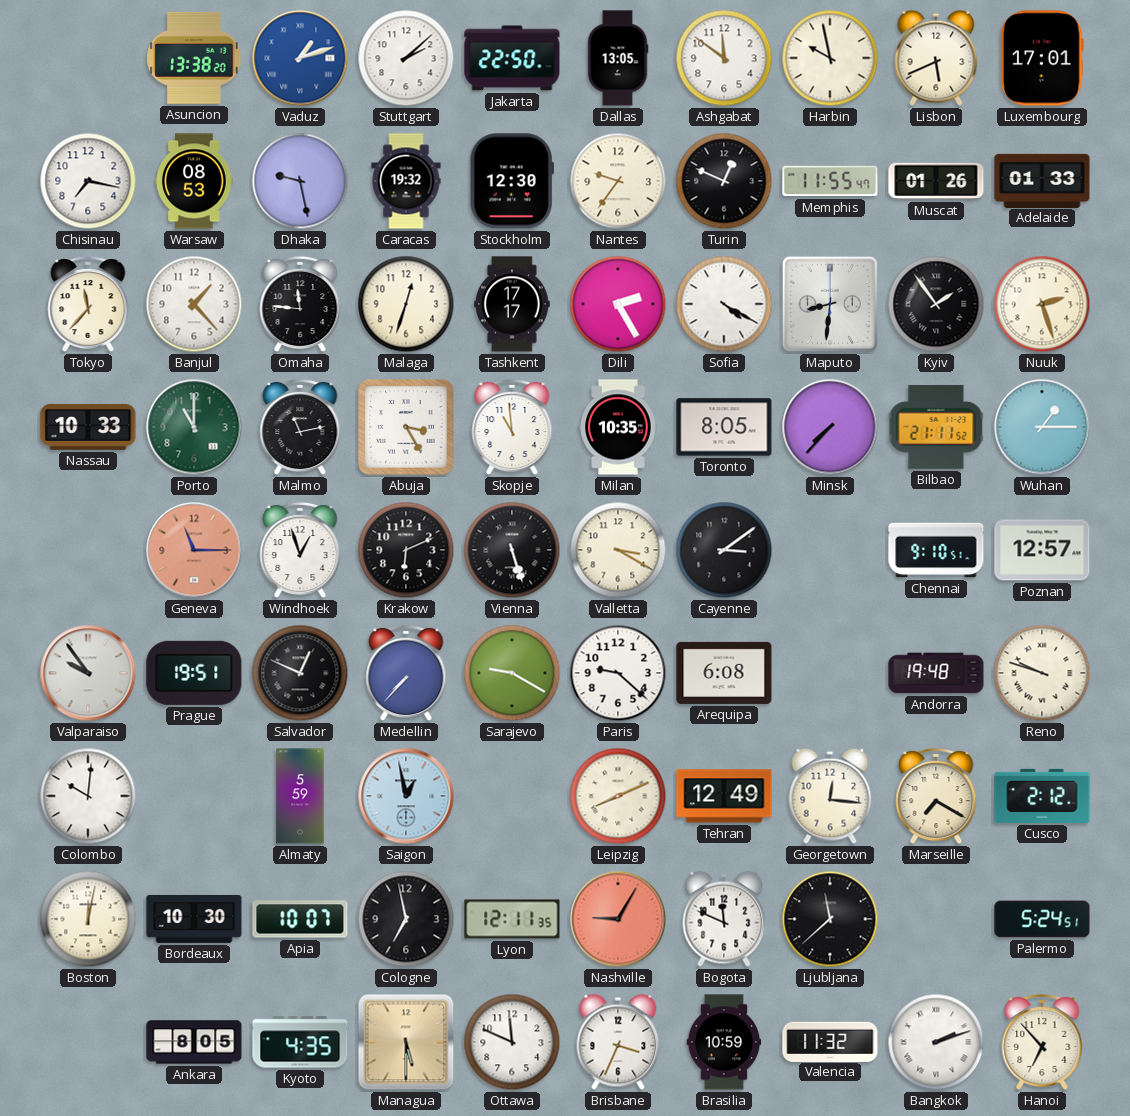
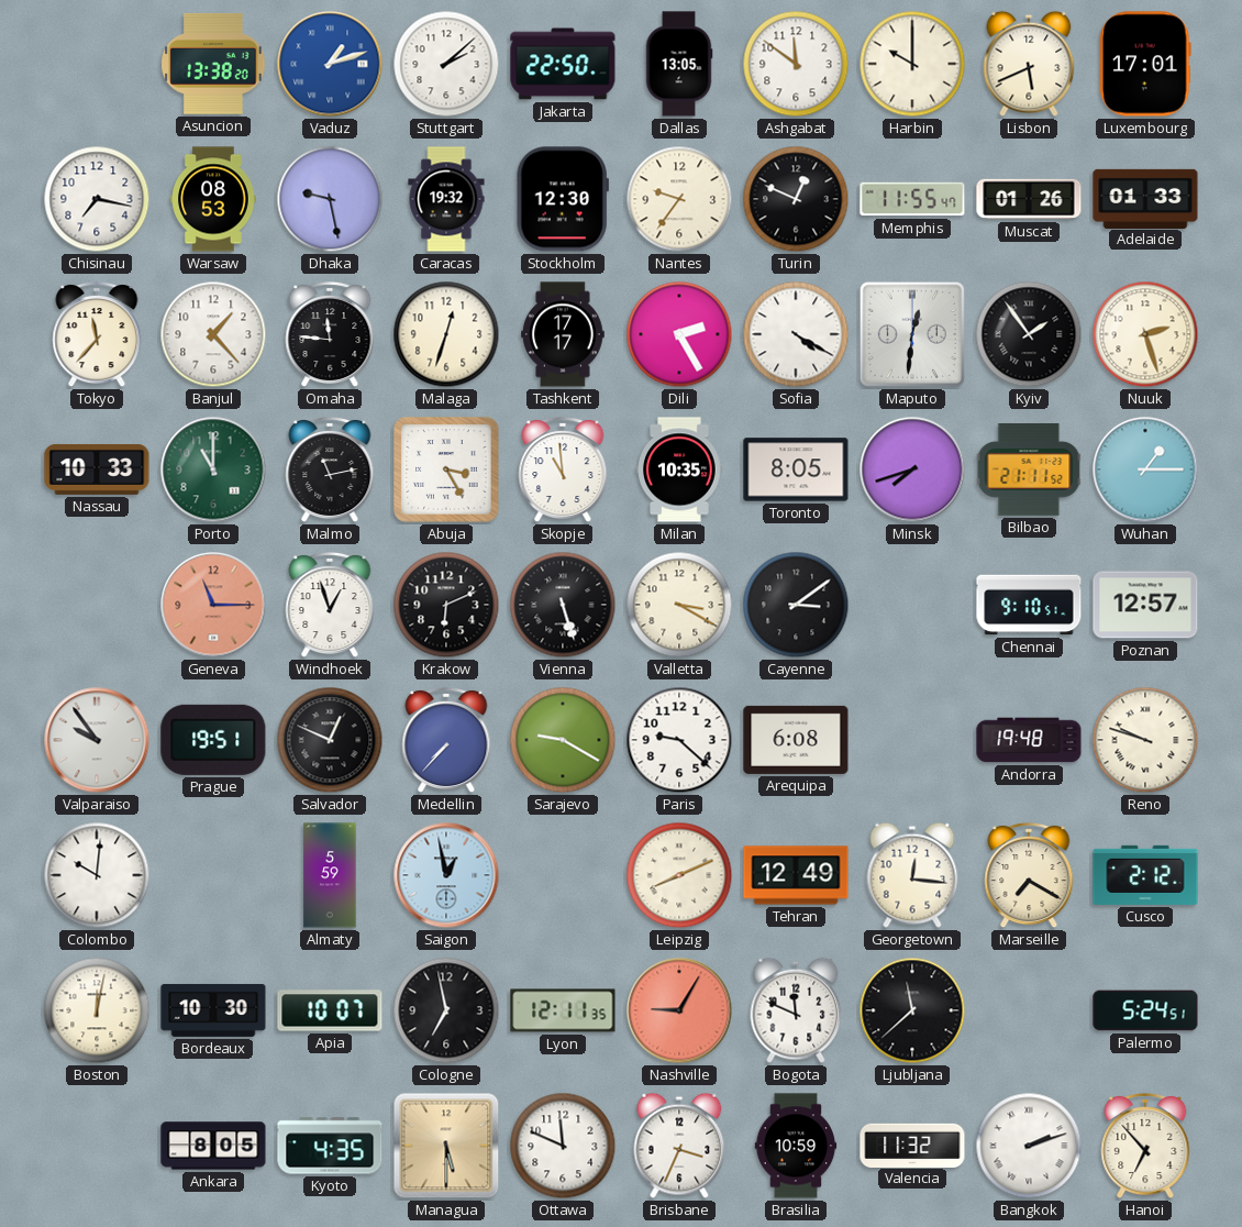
Harbin: 9:58 -> 10:00 (912, 64)
Maputo: 8:31 -> 12:31 (912, 334)
Minsk: 7:37 -> 7:42 (912, 469)
